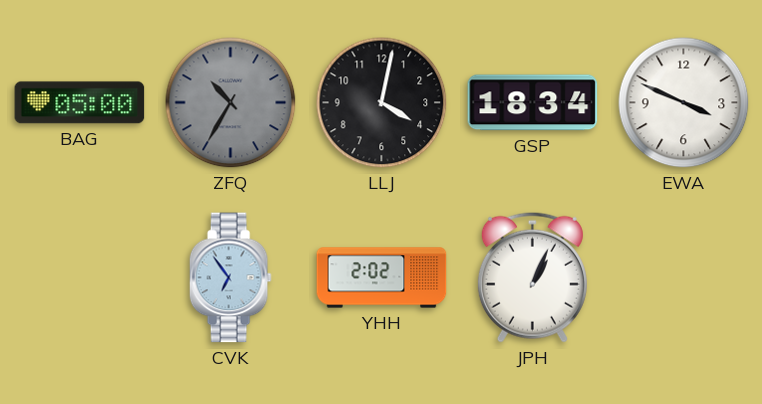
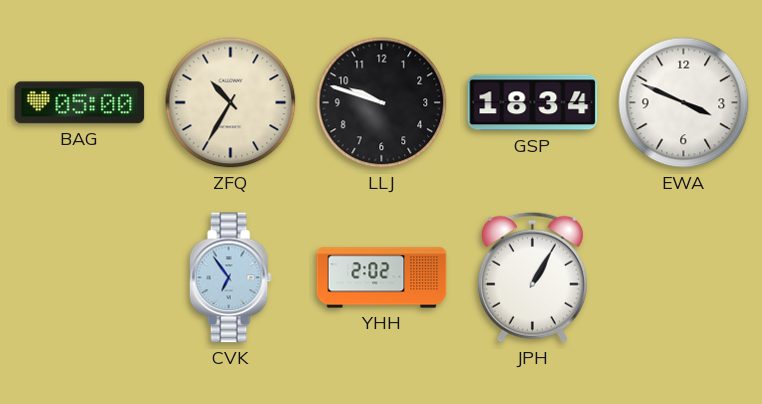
ZFQ dial: grey -> cream (231, 103)
LLJ: 4:02 -> 9:48 (382, 103)
JPH: 1:04 -> 1:05 (532, 277)
